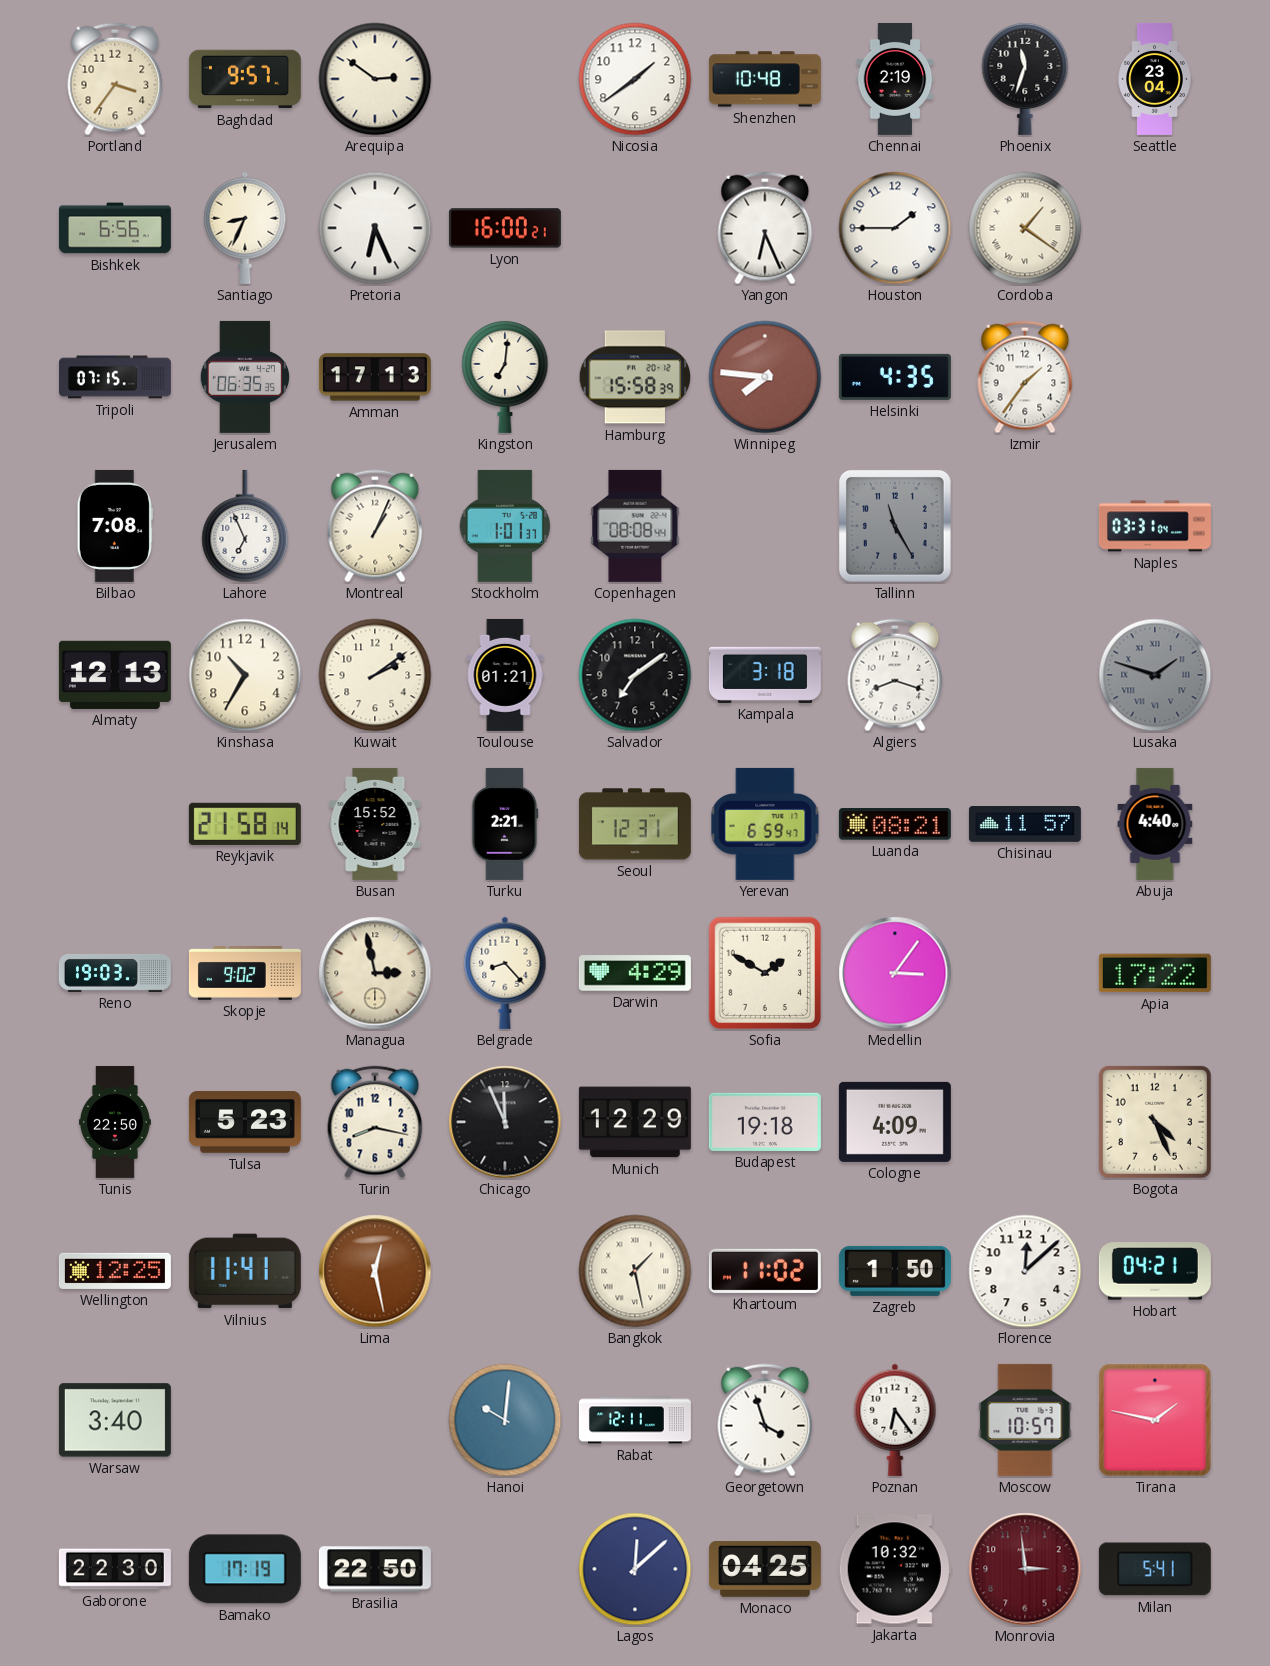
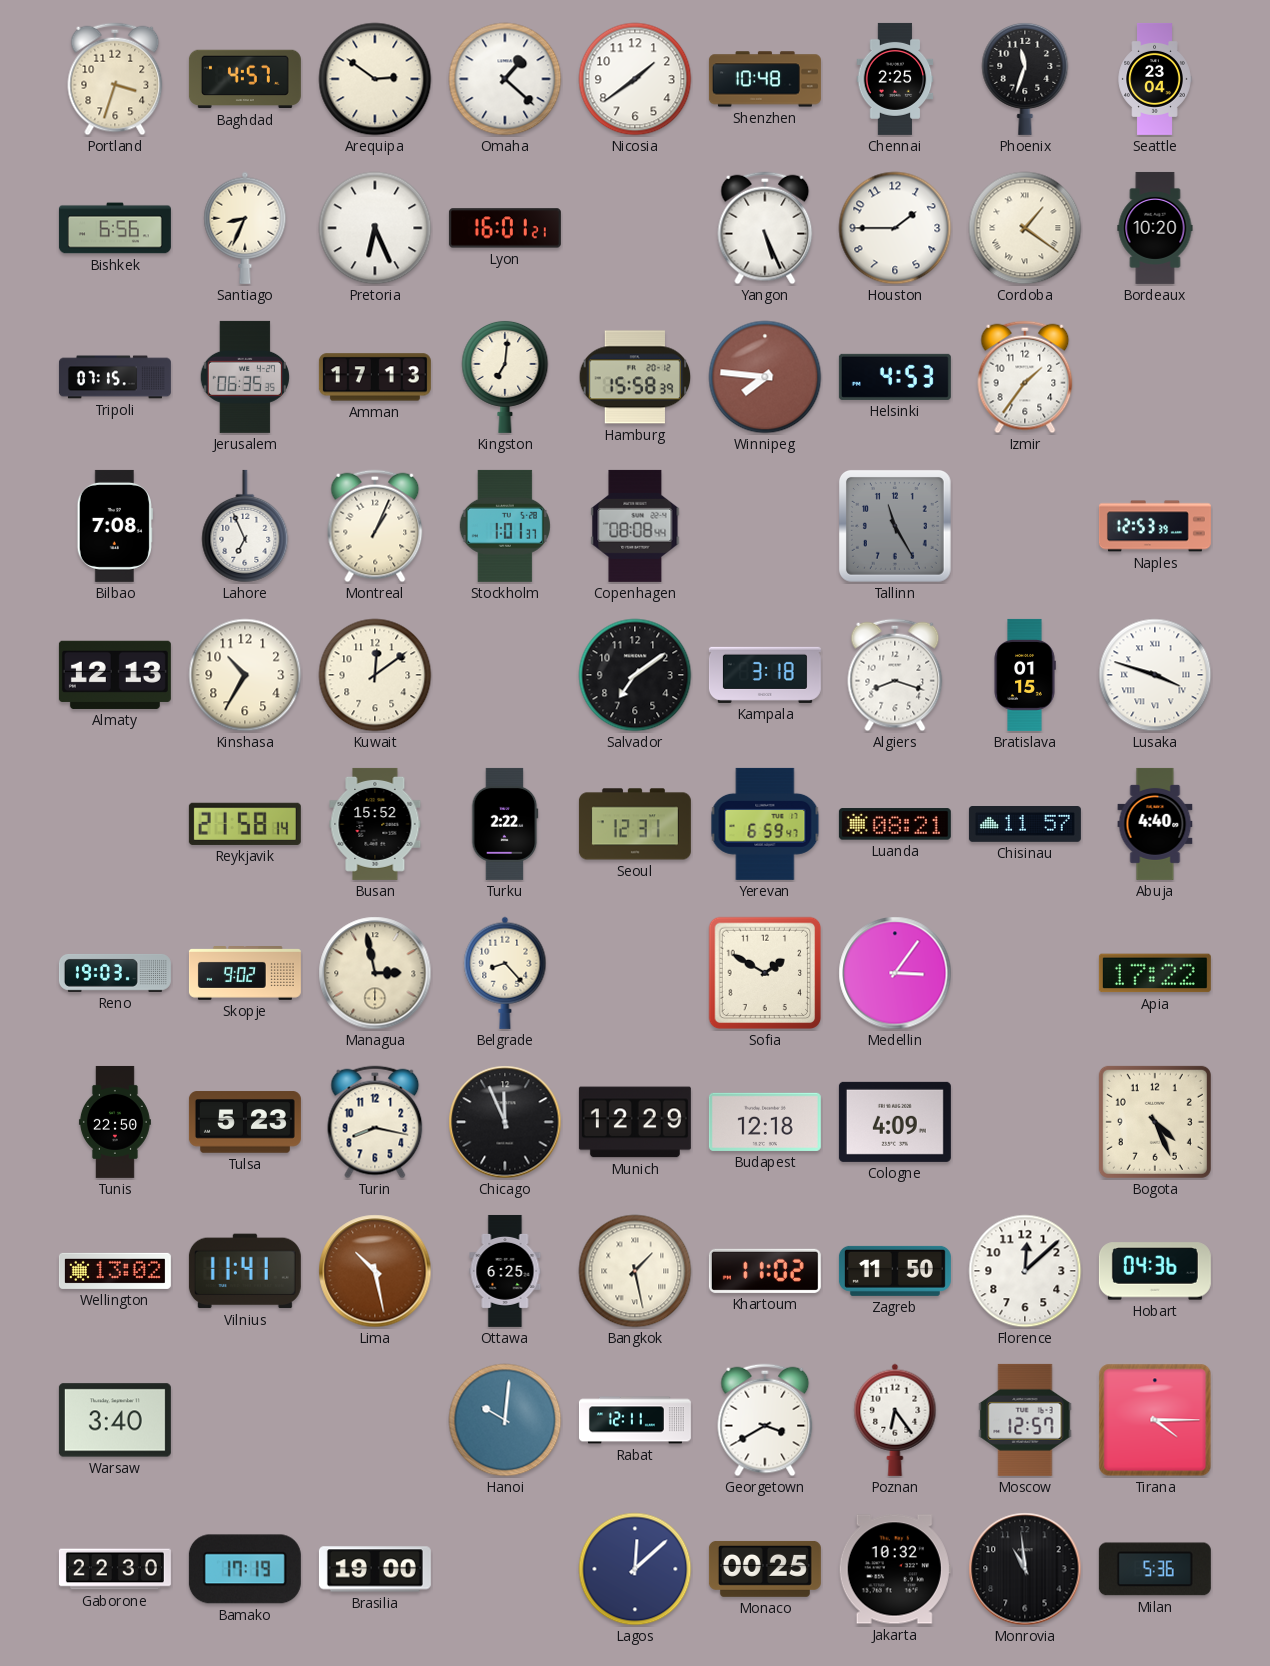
Portland: 3:36 -> 3:33 (115, 79)
Baghdad: 9:57 -> 4:57 (245, 79)
Omaha: none -> 1:22 (505, 79)
Chennai: 2:19 -> 2:25 (895, 79)
Lyon: 16:00 -> 16:01 (505, 228)
Yangon: 6:26 -> 5:26 (765, 228)
Bordeaux: none -> 10:20 (1155, 228)
Helsinki: 4:35 -> 4:53 (895, 377)
Naples: 03:31 -> 12:53 (1155, 526)
Kuwait: 2:09 -> 12:09 (375, 675)
Toulouse: 01:21 -> none (505, 675)
Bratislava: none -> 01:15 (1025, 675)
Lusaka: 1:48 -> 3:48 (1155, 675)
Lusaka dial: grey -> white (1155, 675)
Turku: 2:21 -> 2:22 (505, 824)
Darwin: 4:29 -> none (635, 973)
Budapest: 19:18 -> 12:18 (765, 1122)
Wellington: 12:25 -> 13:02 (115, 1271)
Lima: 12:28 -> 10:28 (375, 1271)
Ottawa: none -> 6:25 (505, 1271)
Zagreb: 1:50 -> 11:50 (895, 1271)
Hobart: 04:21 -> 04:36 (1155, 1271)
Georgetown: 3:57 -> 3:40 (765, 1420)
Moscow: 10:57 -> 12:57 (1025, 1420)
Tirana: 1:47 -> 4:15 (1155, 1420)
Brasilia: 22:50 -> 19:00 (375, 1569)
Monaco: 04:25 -> 00:25 (765, 1569)
Monrovia: 2:59 -> 10:59 (1025, 1569)
Monrovia dial: burgundy -> black (1025, 1569)
Milan: 5:41 -> 5:36 (1155, 1569)
